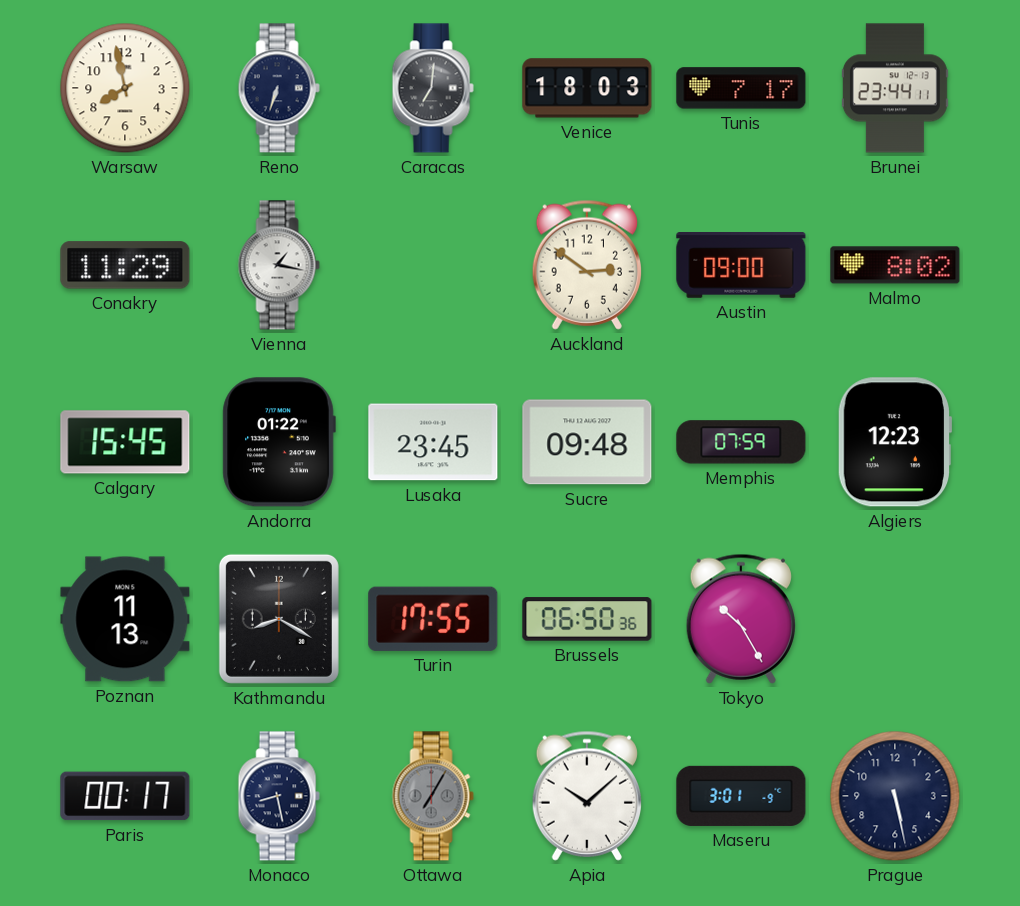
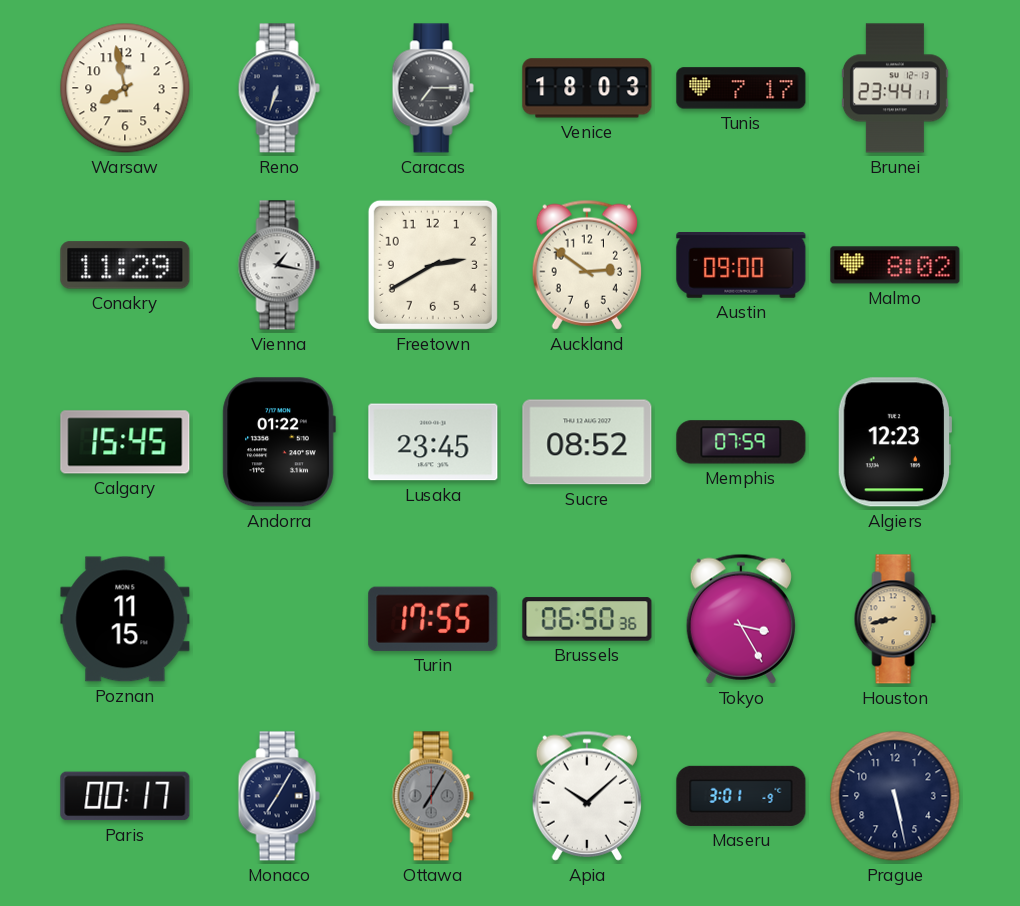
Caracas: 7:01 -> 7:15 (433, 88)
Freetown: none -> 2:40 (433, 265)
Sucre: 09:48 -> 08:52 (587, 442)
Poznan: 11:13 -> 11:15 (125, 619)
Kathmandu: 8:20 -> none (279, 619)
Tokyo: 10:25 -> 3:25 (741, 619)
Houston: none -> 8:43 (895, 619)
Monaco: 8:28 -> 7:05 (279, 796)
